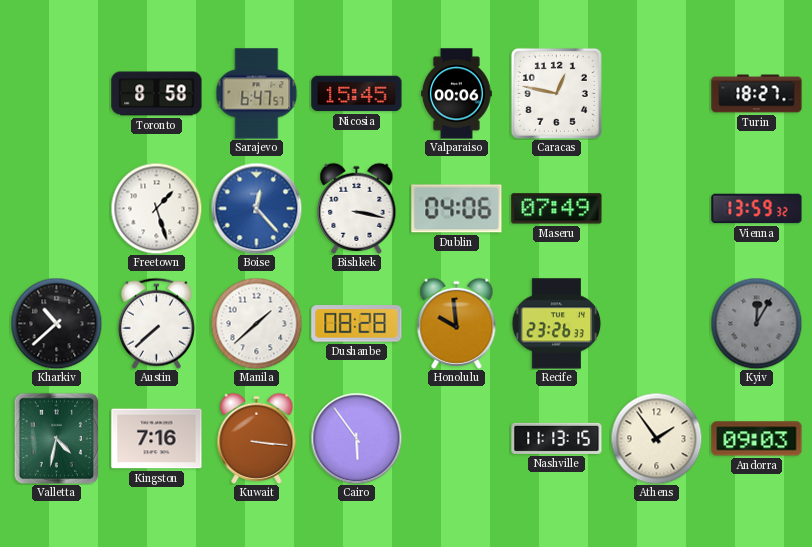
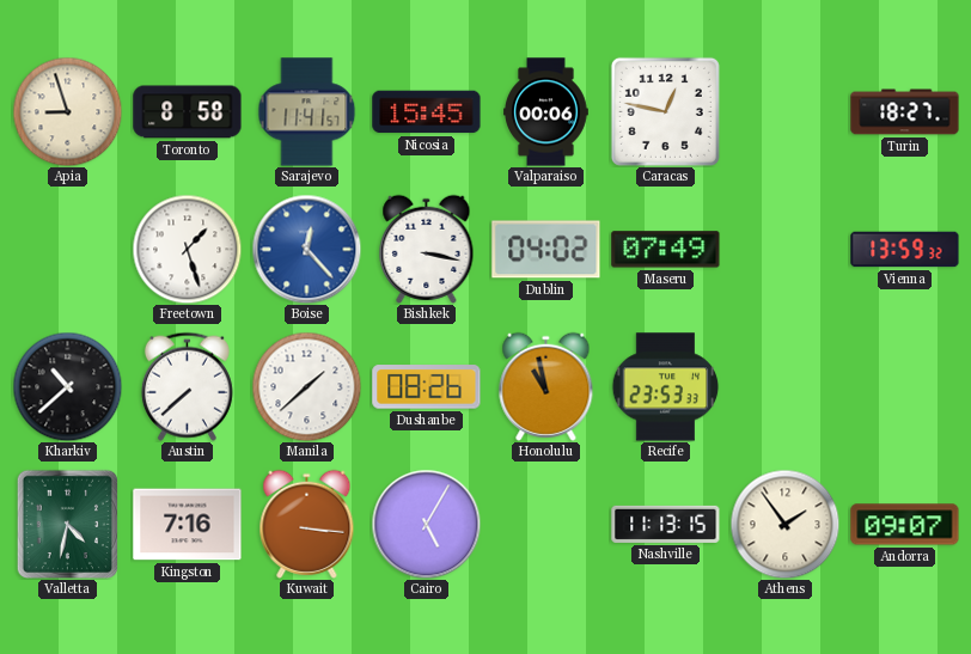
Apia: none -> 8:57 (67, 111)
Sarajevo: 6:47 -> 11:41 (307, 112)
Dublin: 04:06 -> 04:02 (546, 250)
Dushanbe: 08:28 -> 08:26 (427, 387)
Honolulu: 9:59 -> 10:58 (546, 386)
Recife: 23:26 -> 23:53 (666, 387)
Kyiv: 12:05 -> none (756, 323)
Cairo: 5:54 -> 5:05 (426, 524)
Andorra: 09:03 -> 09:07 (905, 525)
